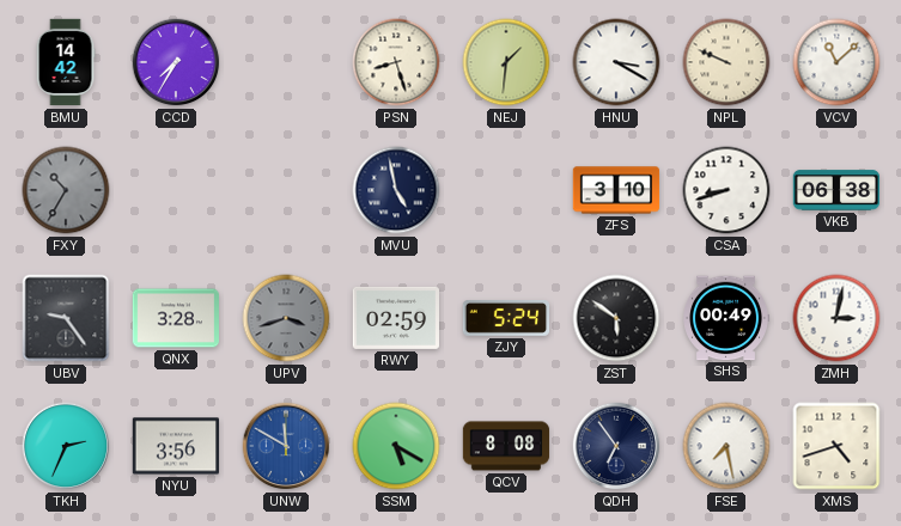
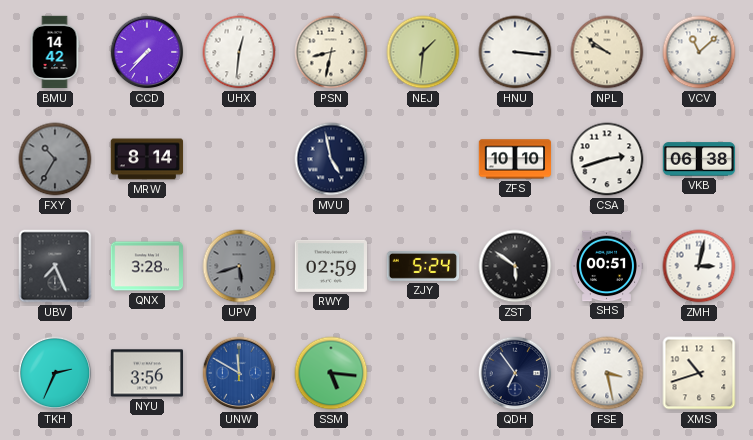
CCD: 7:35 -> 7:37 (147, 52)
UHX: none -> 12:31 (239, 52)
PSN: 8:27 -> 8:32 (331, 52)
HNU: 3:20 -> 3:16 (515, 52)
NPL: 9:49 -> 9:51 (607, 52)
MRW: none -> 8:14 (147, 159)
ZFS: 3:10 -> 10:10 (515, 159)
CSA: 8:42 -> 2:42 (607, 159)
UBV: 9:24 -> 7:26 (55, 266)
UPV: 3:42 -> 5:42 (239, 266)
SHS: 00:49 -> 00:51 (607, 266)
SSM: 5:20 -> 5:16 (331, 373)
QCV: 8:08 -> none (506, 446)
FSE: 7:28 -> 3:28 (607, 373)
XMS: 4:42 -> 10:42 (699, 373)
